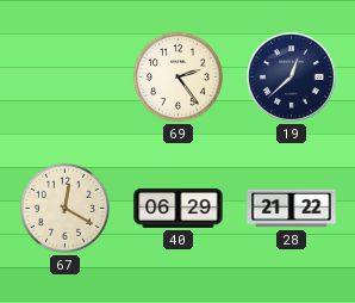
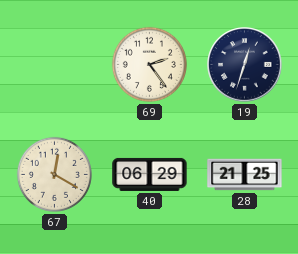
19: 12:38 -> 12:33 (245, 65)
28: 21:22 -> 21:25 (245, 175)
